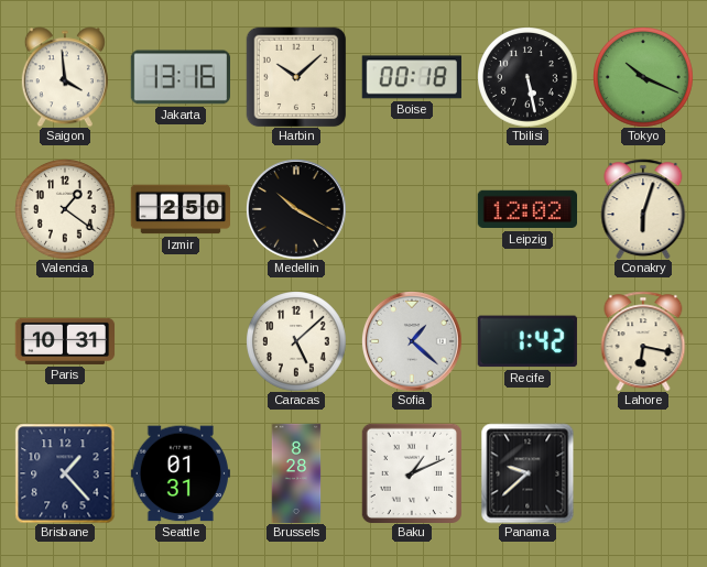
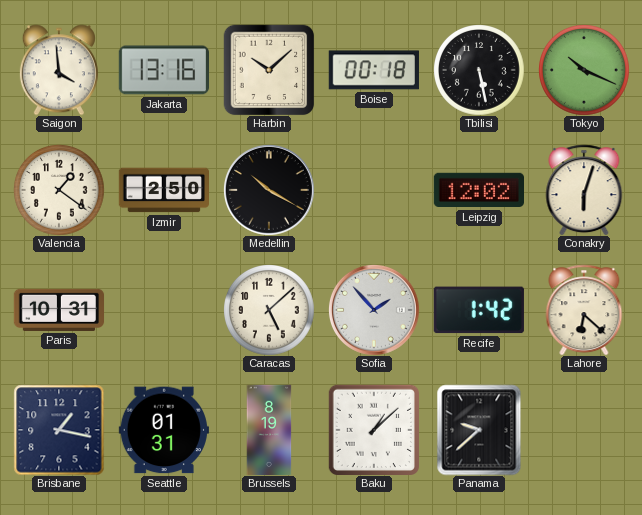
Sofia: 1:22 -> 1:53 (374, 310)
Lahore: 6:17 -> 6:22 (584, 310)
Brisbane: 1:23 -> 1:17 (59, 430)
Brussels: 8:28 -> 8:19 (269, 430)
Baku: 1:11 -> 1:08 (373, 429)
